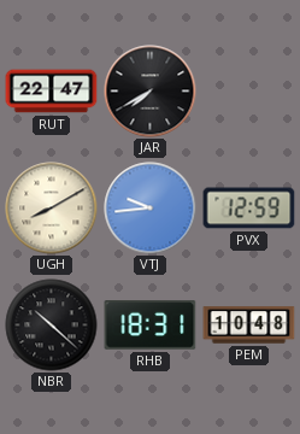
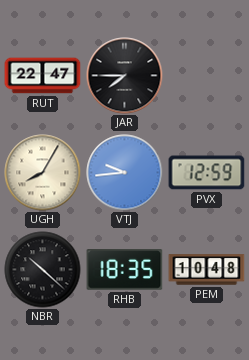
JAR: 7:40 -> 7:45 (125, 76)
UGH: 8:10 -> 8:05 (43, 173)
RHB: 18:31 -> 18:35 (125, 270)
